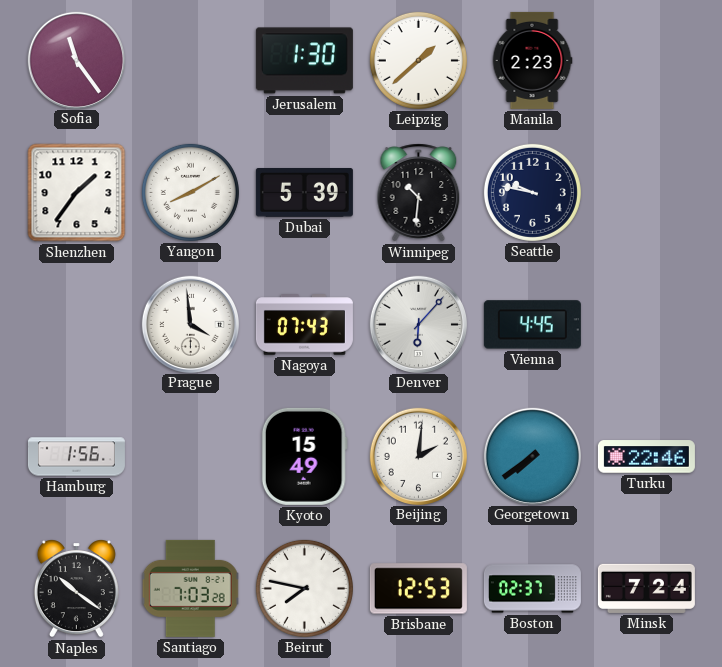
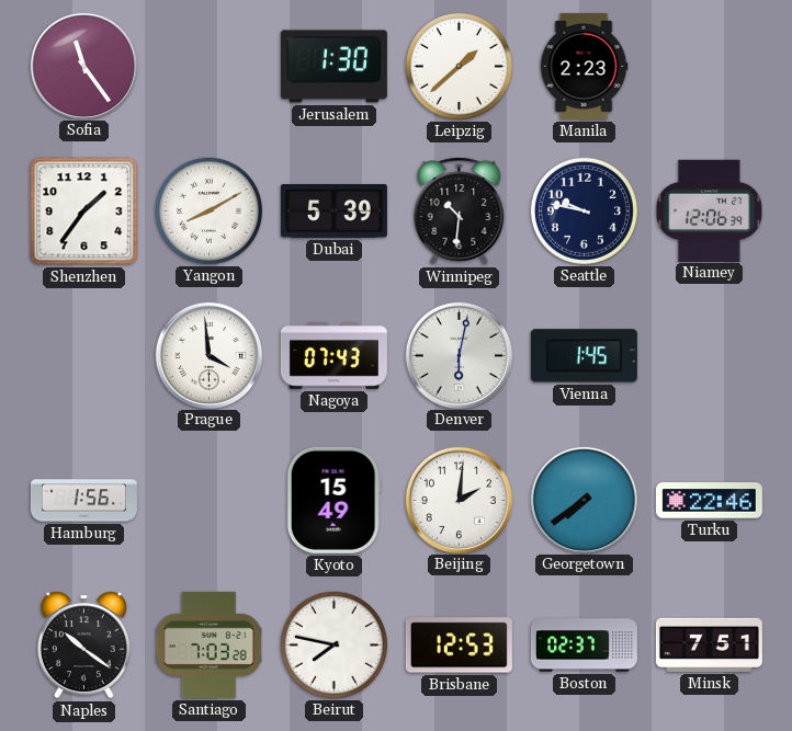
Niamey: none -> 12:06 (709, 210)
Denver: 6:07 -> 6:02 (459, 355)
Vienna: 4:45 -> 1:45 (584, 356)
Minsk: 7:24 -> 7:51 (709, 644)
